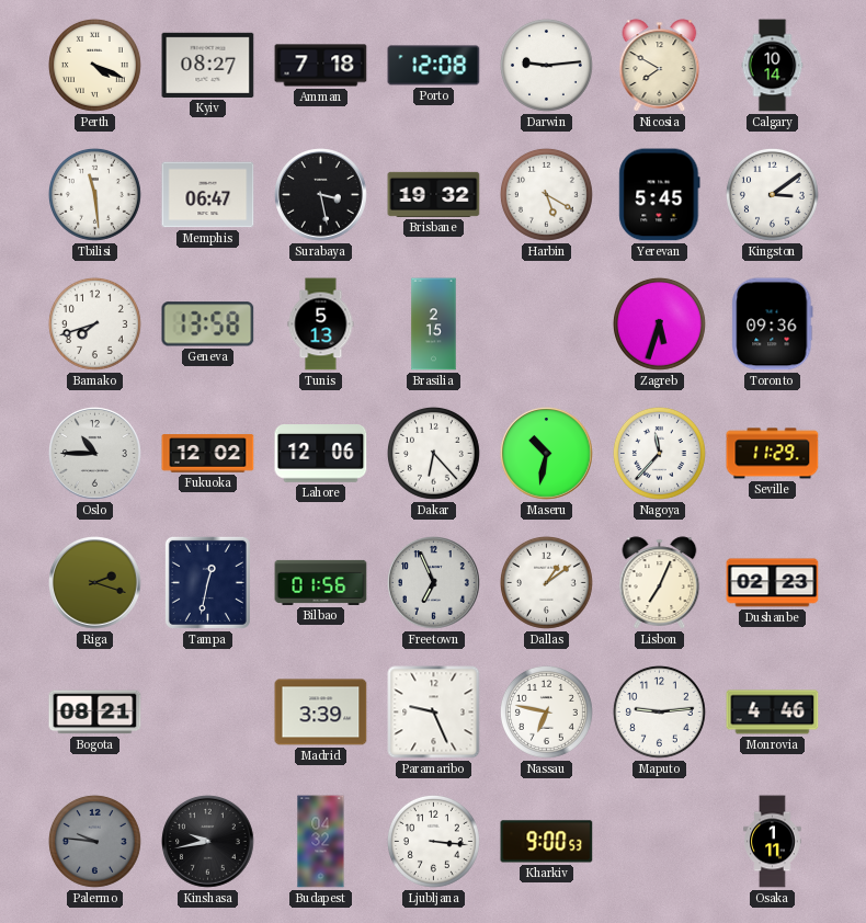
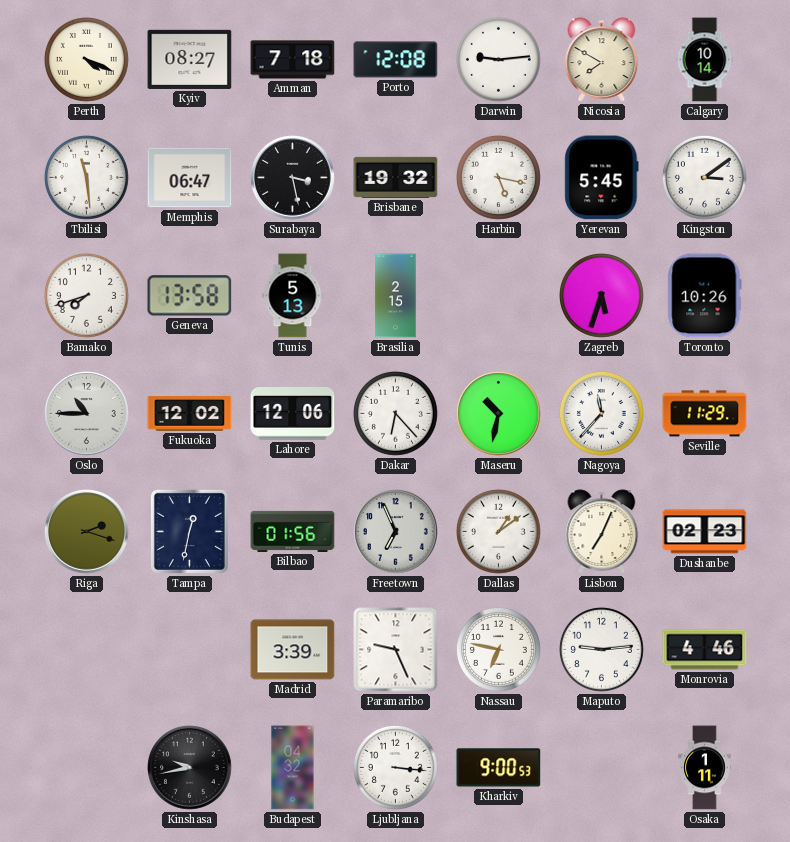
Harbin: 5:20 -> 5:17 (498, 177)
Toronto: 09:36 -> 10:26 (705, 296)
Bogota: 08:21 -> none (95, 713)
Palermo: 9:46 -> none (94, 841)
